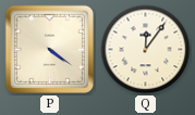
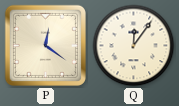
P: 4:21 -> 12:21 (45, 45)
